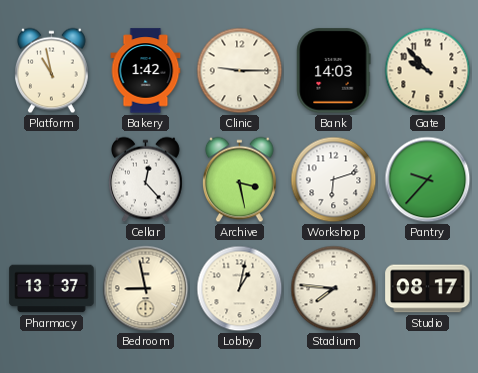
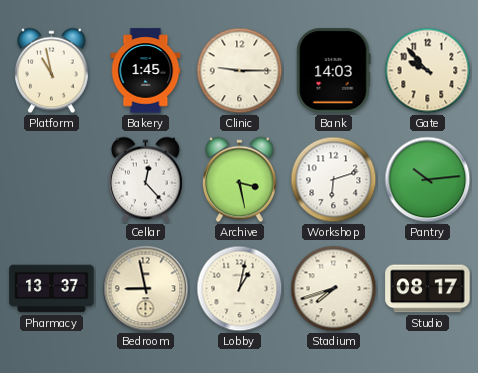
Bakery: 1:42 -> 1:45 (146, 71)
Pantry: 9:37 -> 10:14 (428, 180)
Stadium: 7:46 -> 7:42 (334, 289)
